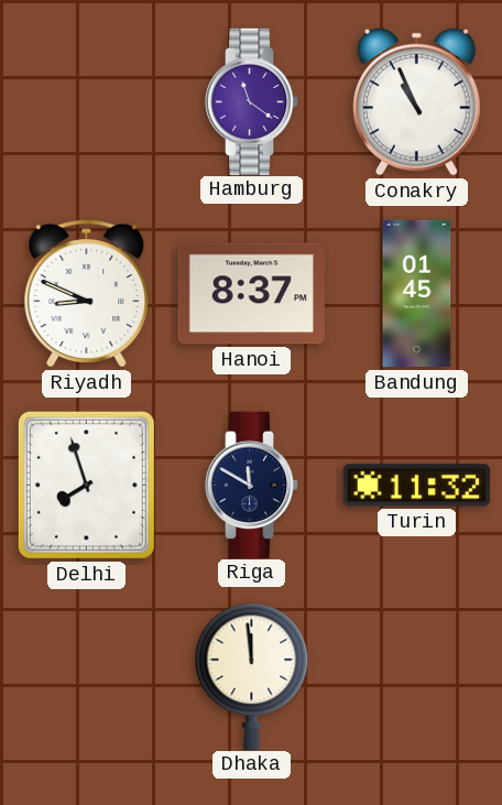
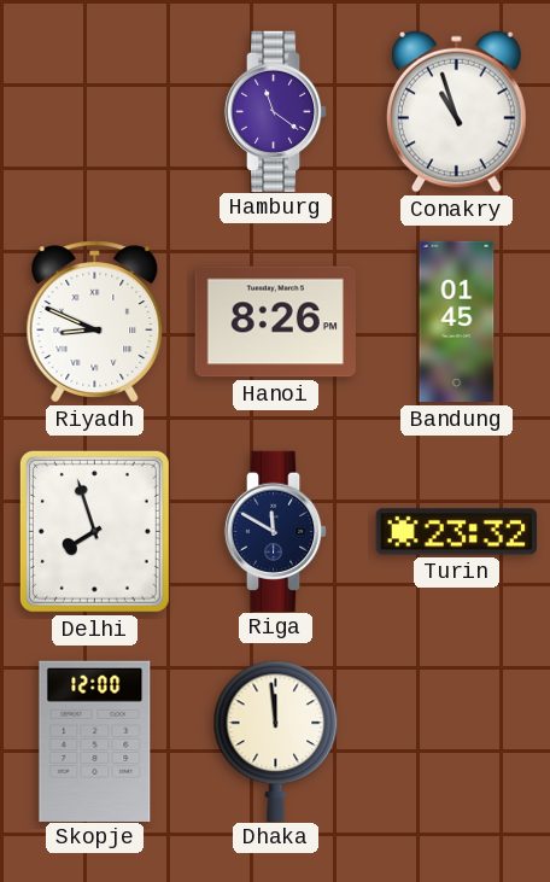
Conakry: 10:56 -> 10:57 (457, 111)
Hanoi: 8:37 -> 8:26 (275, 322)
Turin: 11:32 -> 23:32 (456, 532)
Skopje: none -> 12:00 (95, 741)
